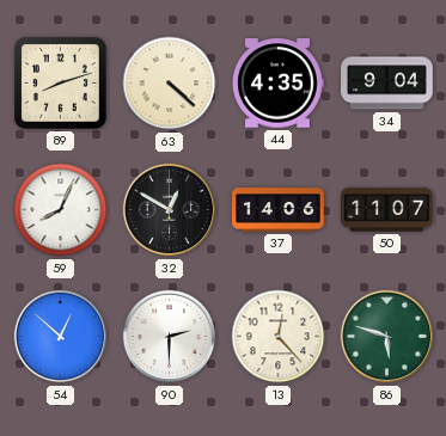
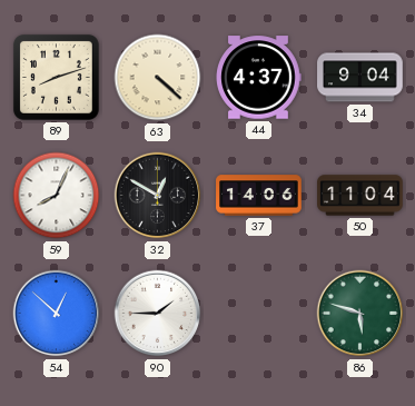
44: 4:35 -> 4:37 (258, 78)
50: 11:07 -> 11:04 (360, 196)
90: 2:30 -> 1:45 (158, 314)
13: 12:23 -> none (279, 337)
